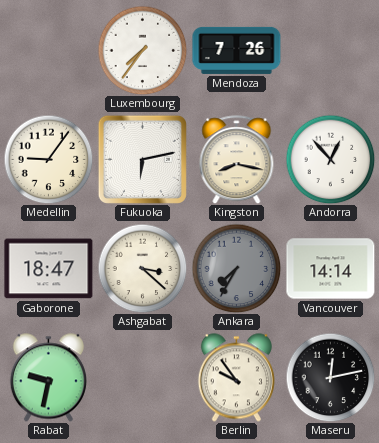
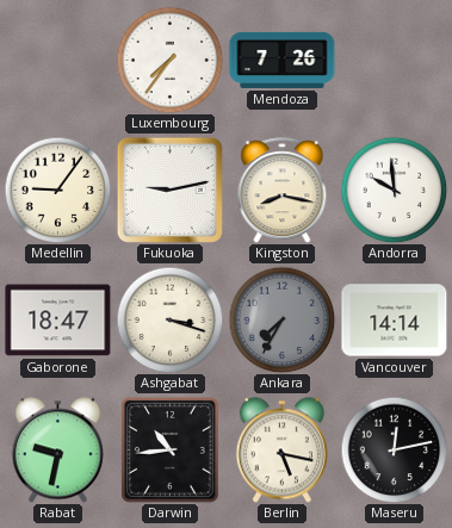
Fukuoka: 6:13 -> 9:13 (169, 190)
Andorra: 12:53 -> 9:59 (394, 190)
Ashgabat: 3:22 -> 3:18 (169, 319)
Darwin: none -> 10:44 (169, 449)
Berlin: 9:54 -> 5:17 (281, 451)
